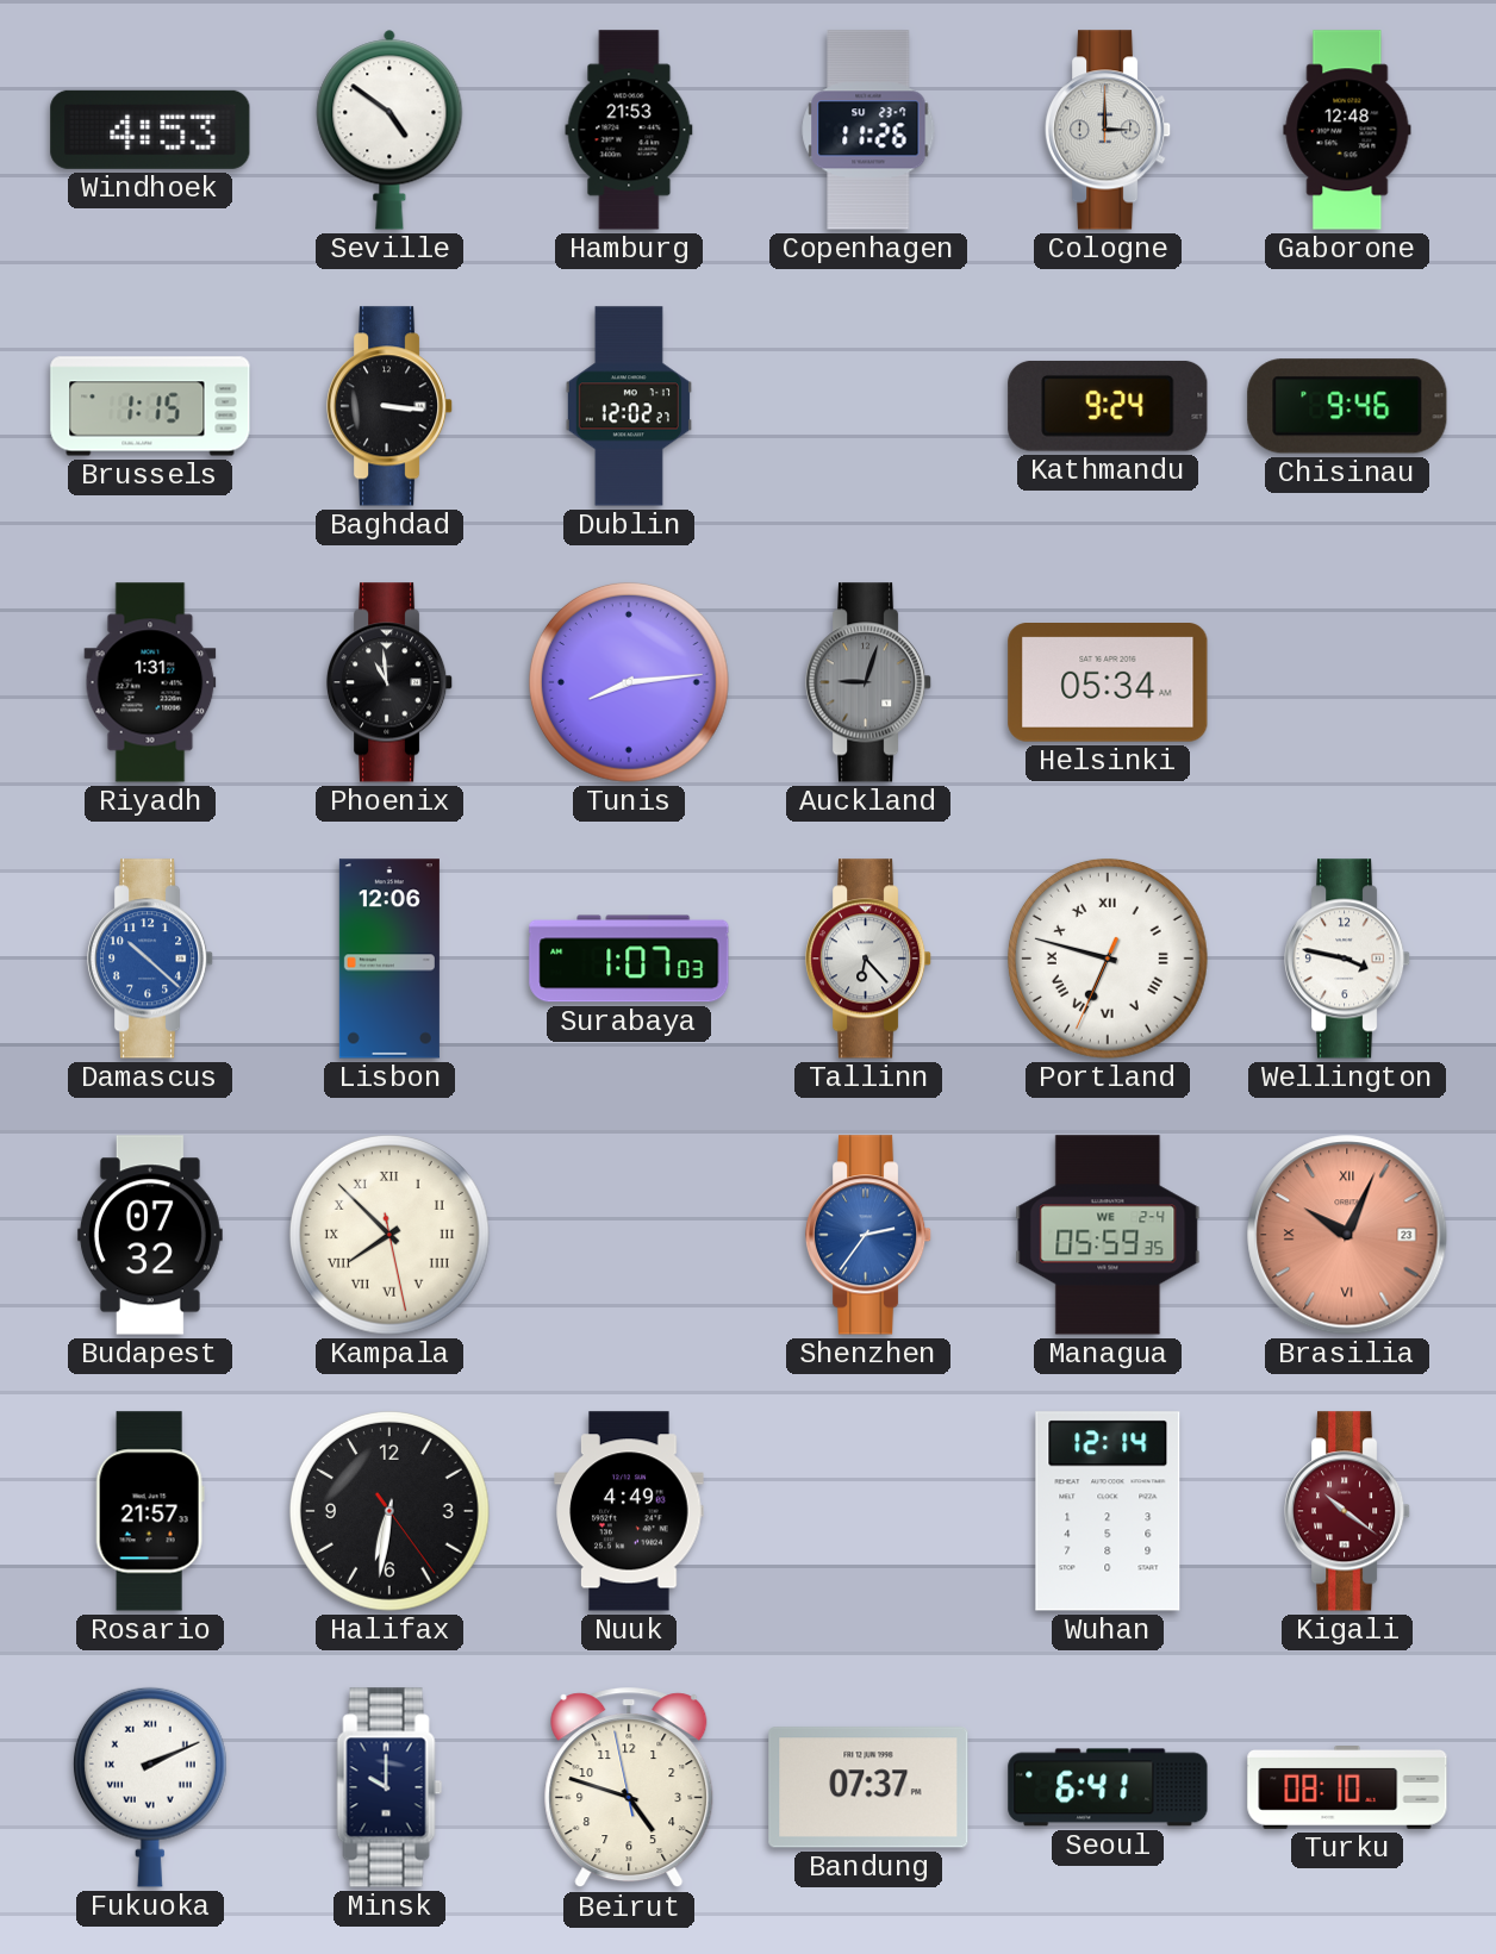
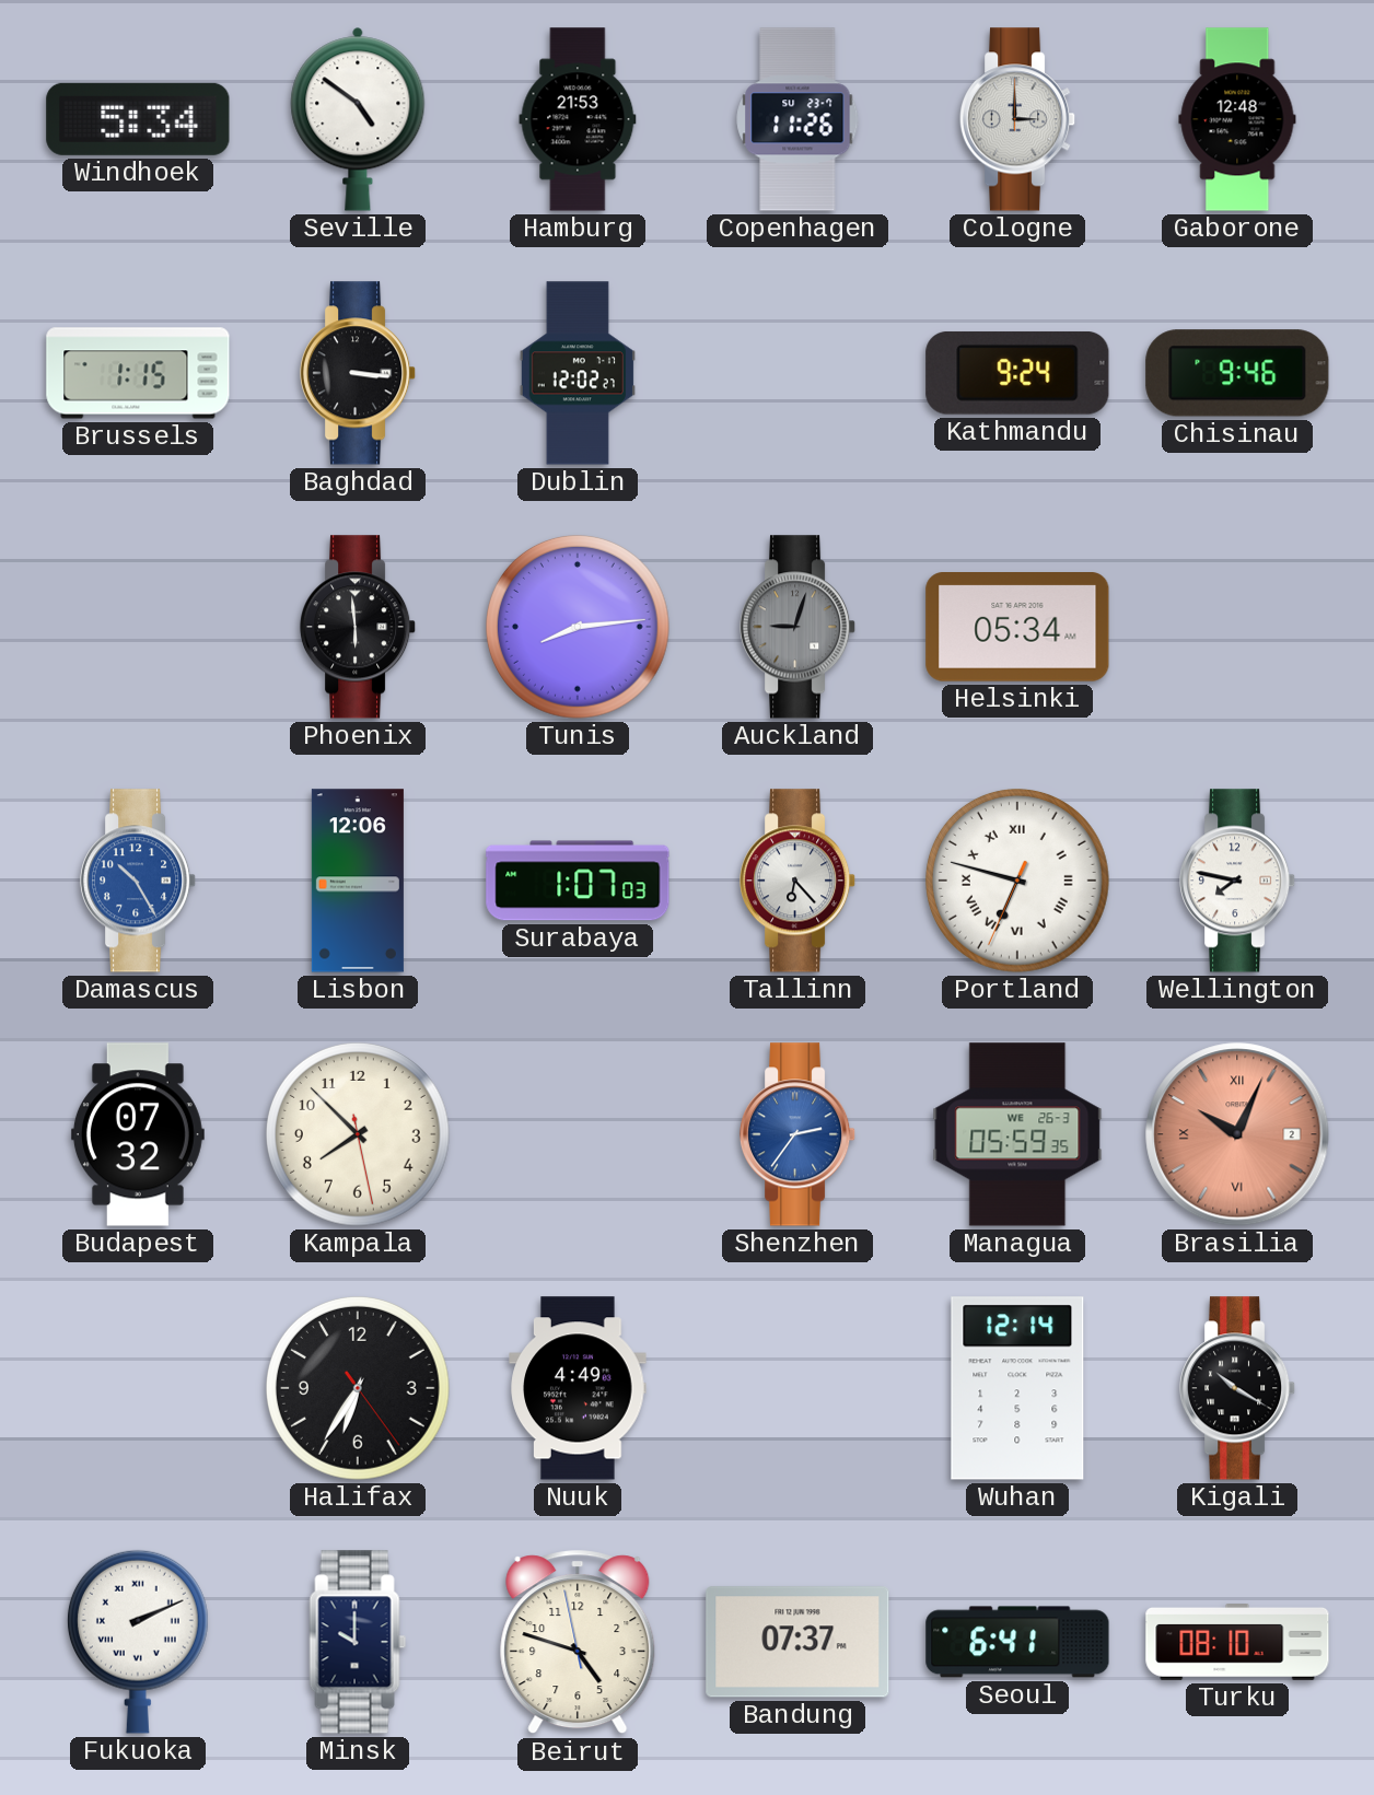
Windhoek: 4:53 -> 5:34 (138, 119)
Riyadh: 1:31 -> none (150, 682)
Phoenix: 10:59 -> 5:59 (358, 627)
Damascus: 10:22 -> 10:25 (138, 881)
Wellington: 3:47 -> 7:47 (1237, 881)
Kampala numerals: Roman -> Arabic (359, 1135)
Managua date: WE 2-4 -> WE 26-3 (1017, 1134)
Brasilia date: 23 -> 2 (1237, 1134)
Rosario: 21:57 -> none (150, 1511)
Halifax: 6:31 -> 6:35 (359, 1389)
Kigali: 10:21 -> 10:20 (1237, 1388)
Kigali dial: burgundy -> black (1237, 1388)
